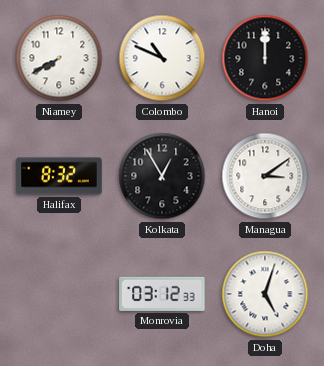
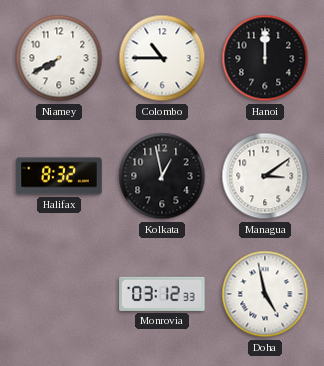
Colombo: 10:49 -> 10:45 (162, 58)
Kolkata: 12:55 -> 12:58 (162, 176)
Doha: 5:03 -> 4:58 (265, 294)
